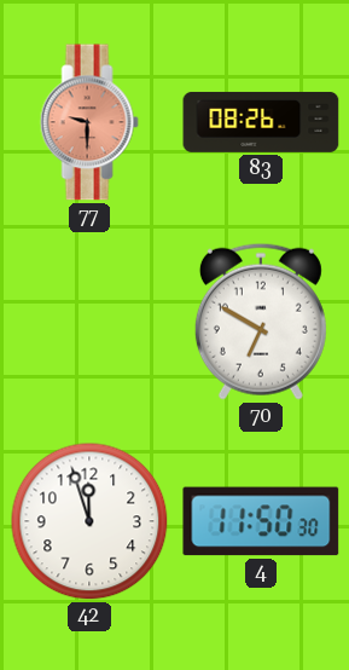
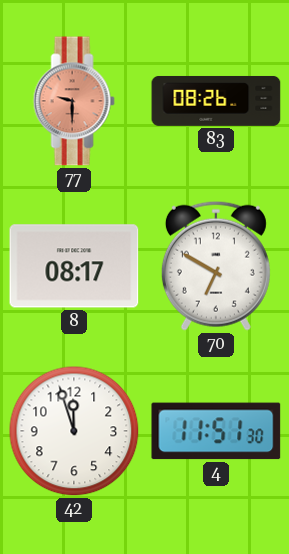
8: none -> 08:17 (74, 266)
4: 11:50 -> 11:51 (216, 431)
